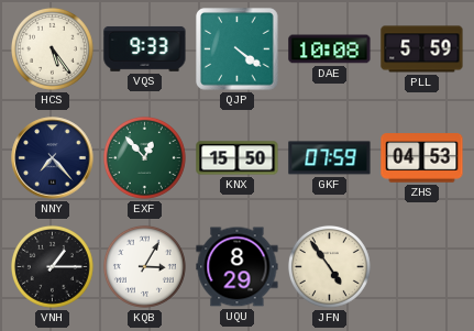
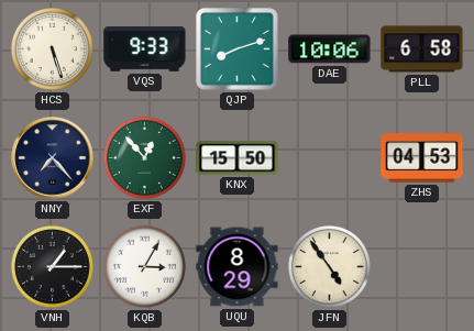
HCS: 5:24 -> 5:27 (52, 48)
QJP: 4:21 -> 8:12 (238, 49)
DAE: 10:08 -> 10:06 (330, 49)
PLL: 5:59 -> 6:58 (422, 49)
GKF: 07:59 -> none (330, 158)
